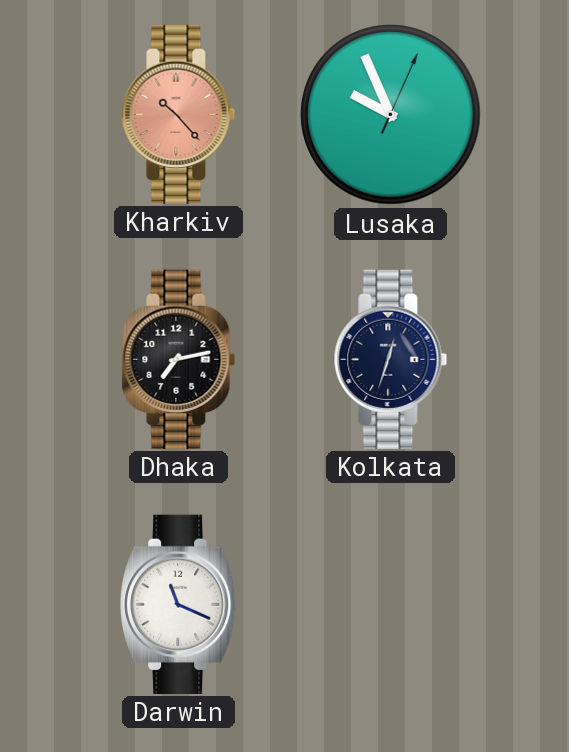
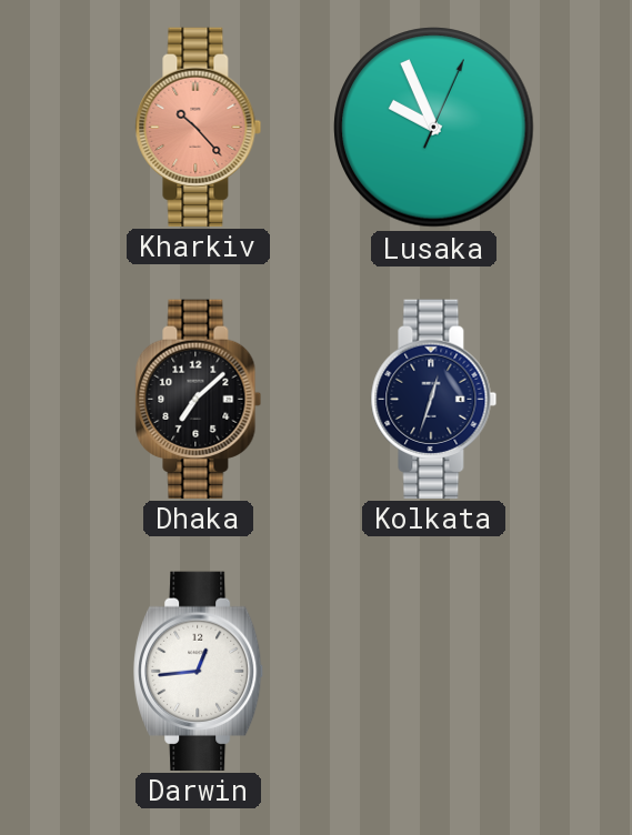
Dhaka: 7:13 -> 7:08 (199, 399)
Darwin: 11:19 -> 12:44 (200, 671)
